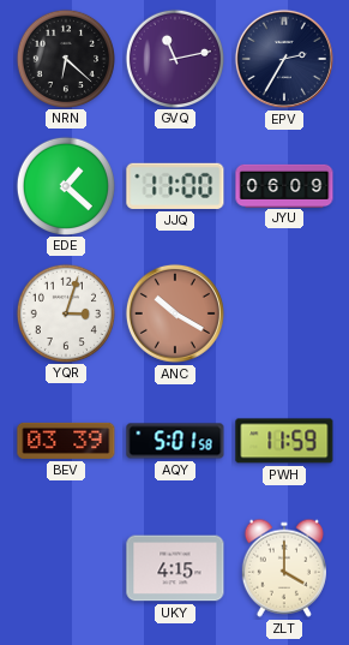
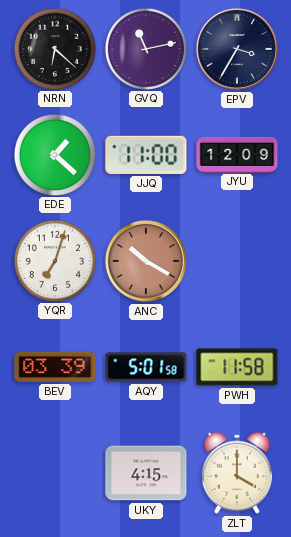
EPV: 2:35 -> 3:35 (237, 49)
JYU: 06:09 -> 12:09 (237, 154)
YQR: 3:03 -> 7:03 (54, 260)
PWH: 11:59 -> 11:58 (237, 367)
